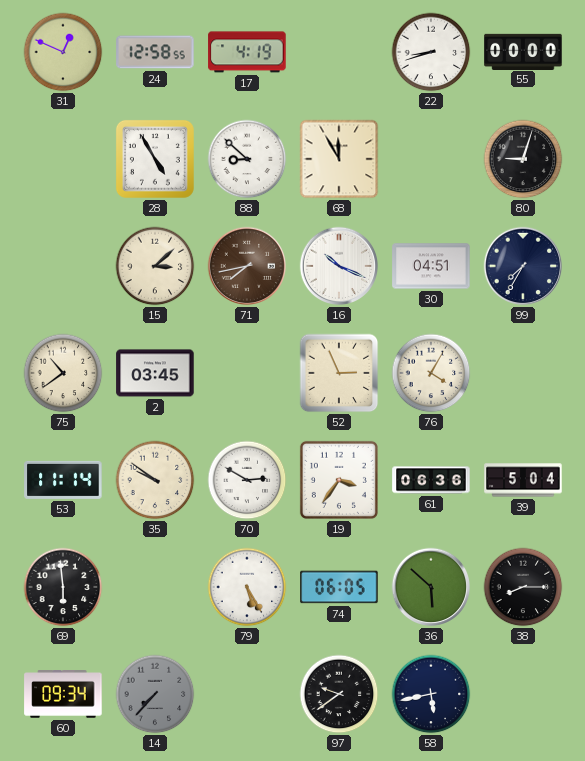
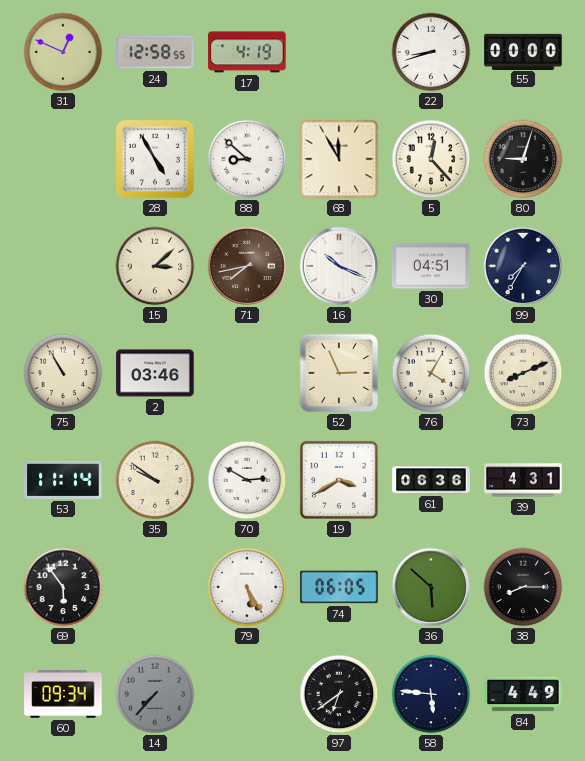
5: none -> 12:23 (431, 159)
75: 10:39 -> 10:55 (63, 373)
2: 03:45 -> 03:46 (155, 373)
73: none -> 8:11 (523, 373)
19: 3:36 -> 3:40 (339, 480)
39: 5:04 -> 4:31 (523, 480)
69: 5:59 -> 5:54 (63, 587)
97: 9:39 -> 6:39 (339, 694)
58: 5:43 -> 5:46 (431, 694)
84: none -> 4:49 (523, 694)
